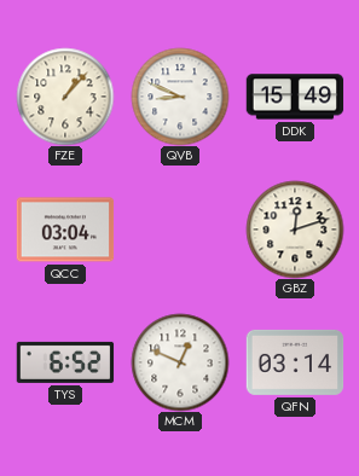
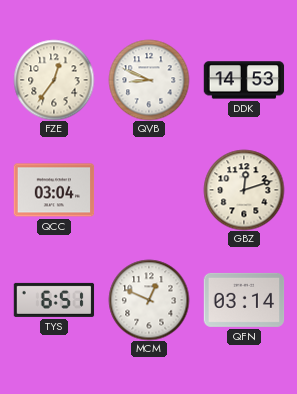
FZE: 1:07 -> 12:36 (54, 80)
DDK: 15:49 -> 14:53 (244, 80)
TYS: 6:52 -> 6:51 (54, 300)
